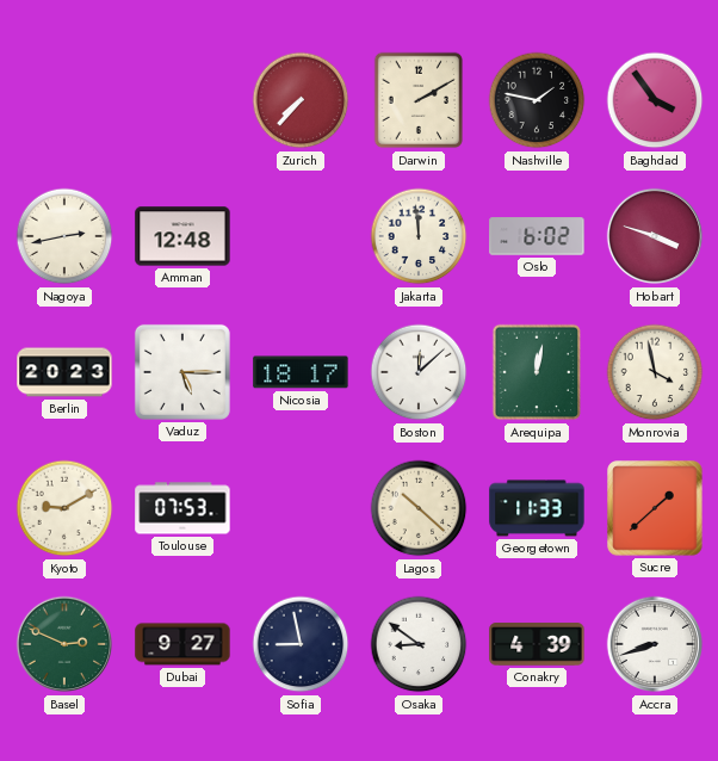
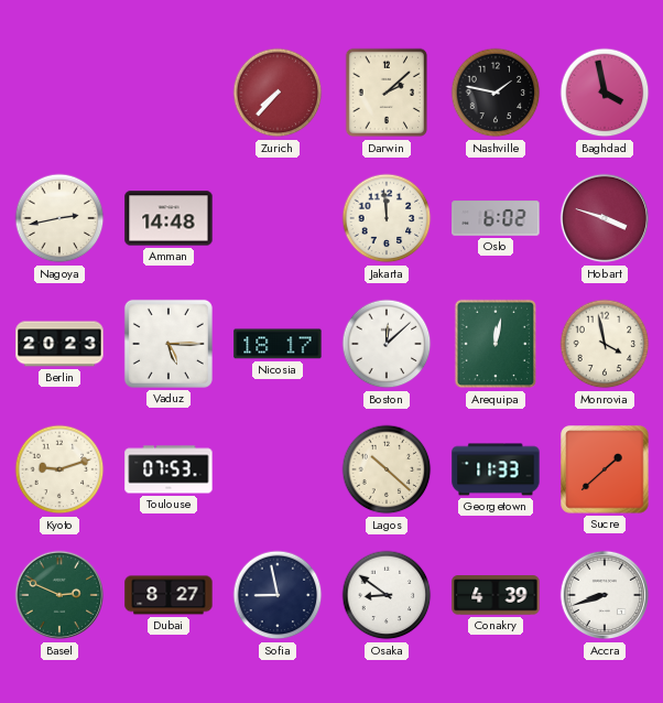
Darwin: 2:10 -> 2:08 (387, 93)
Baghdad: 3:54 -> 3:58 (605, 93)
Amman: 12:48 -> 14:48 (169, 218)
Kyoto: 9:10 -> 9:12 (59, 469)
Dubai: 9:27 -> 8:27 (169, 595)
